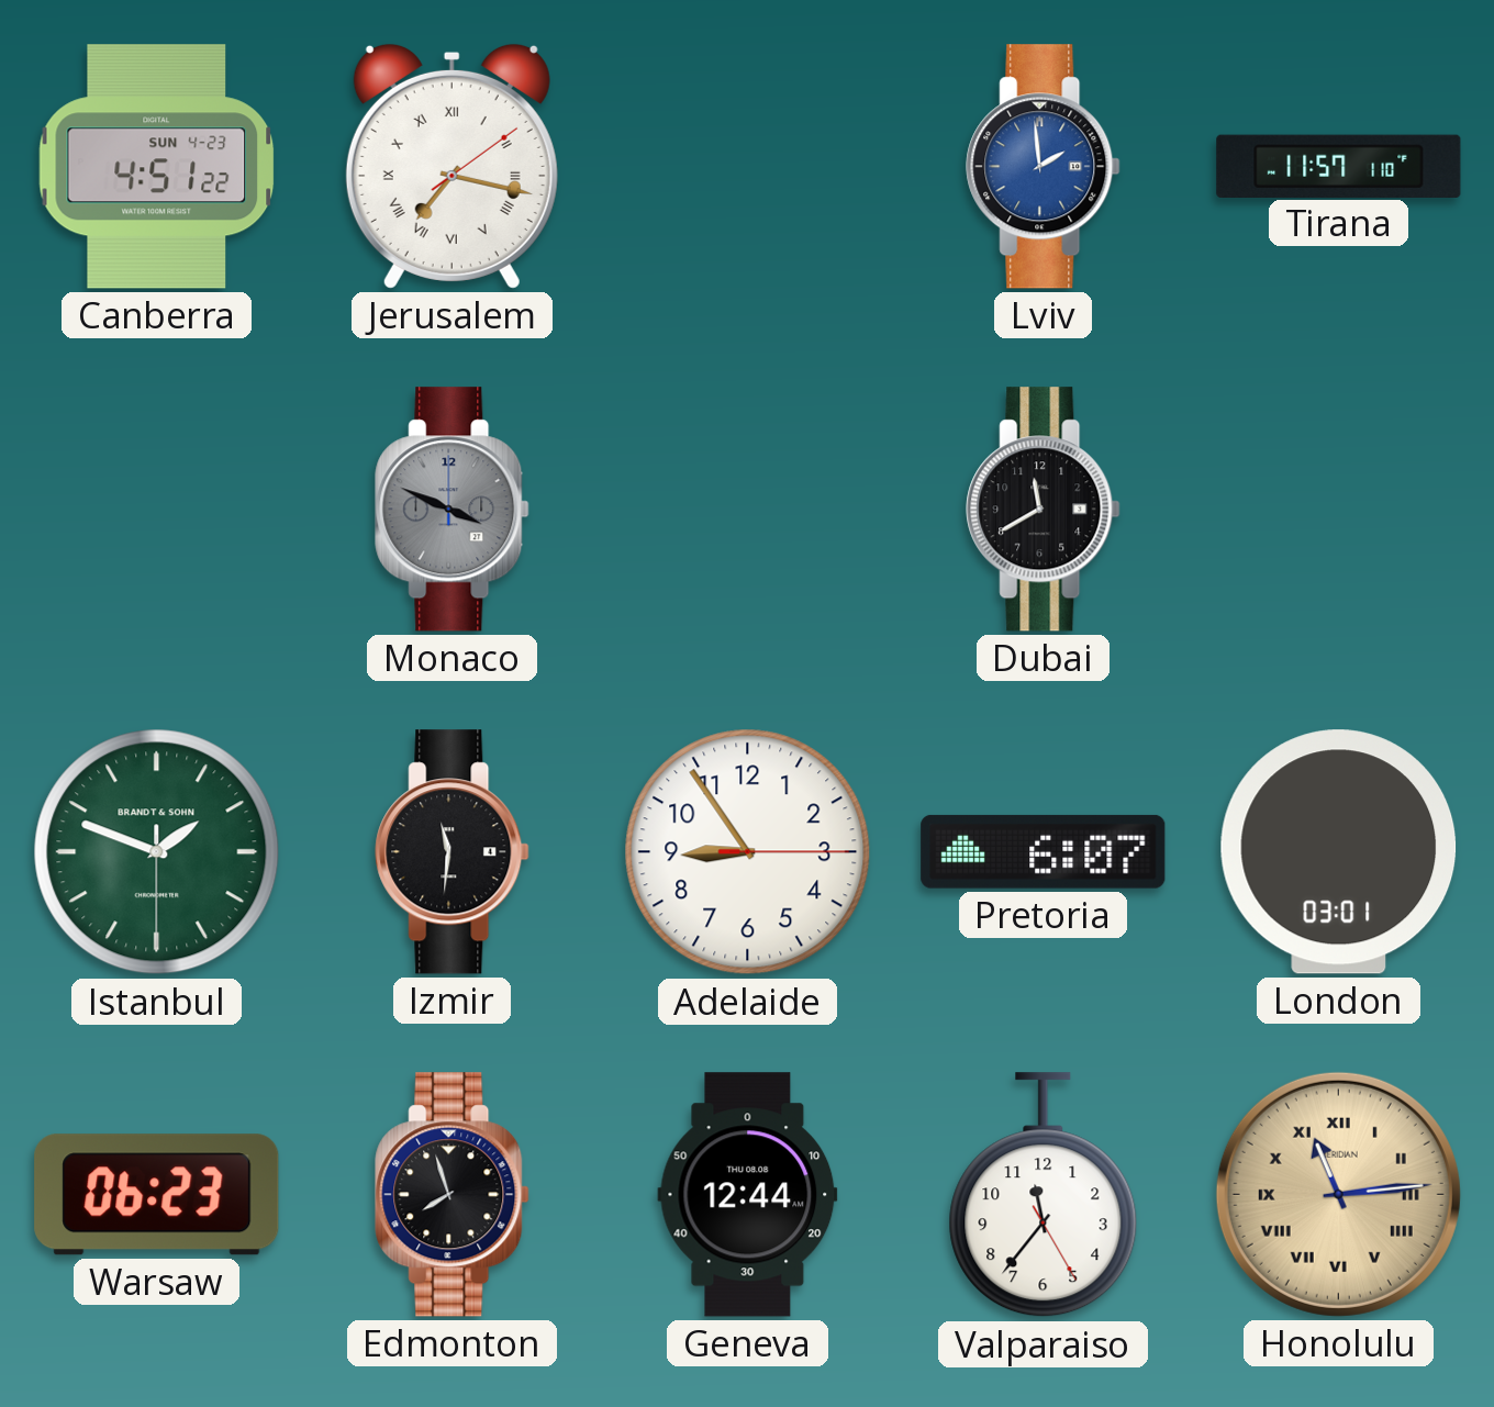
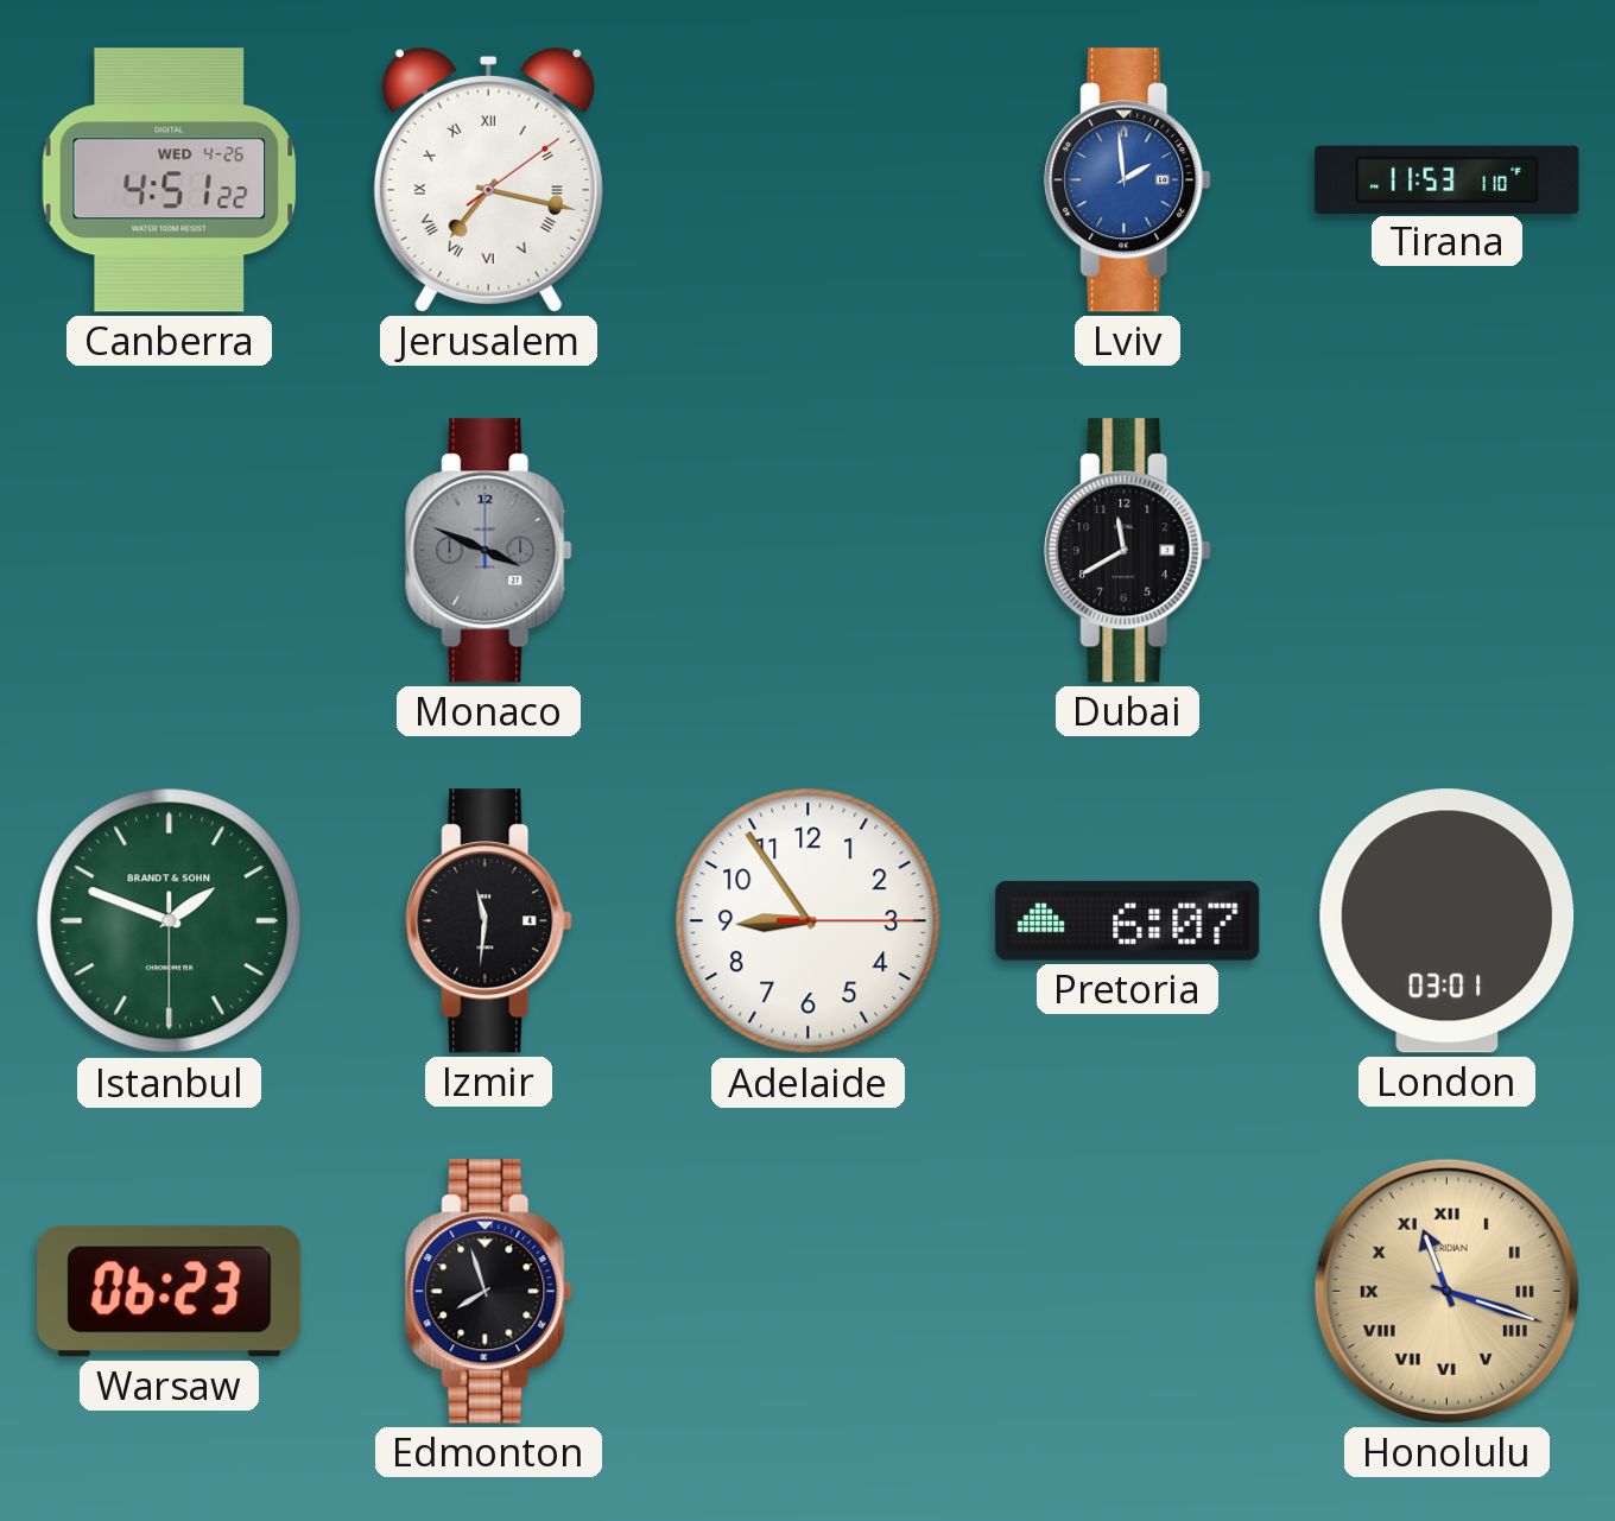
Canberra date: SUN 4-23 -> WED 4-26 (170, 180)
Tirana: 11:57 -> 11:53 (1448, 179)
Geneva: 12:44 -> none (748, 1195)
Valparaiso: 11:36 -> none (1044, 1195)
Honolulu: 11:14 -> 11:18 (1446, 1291)
